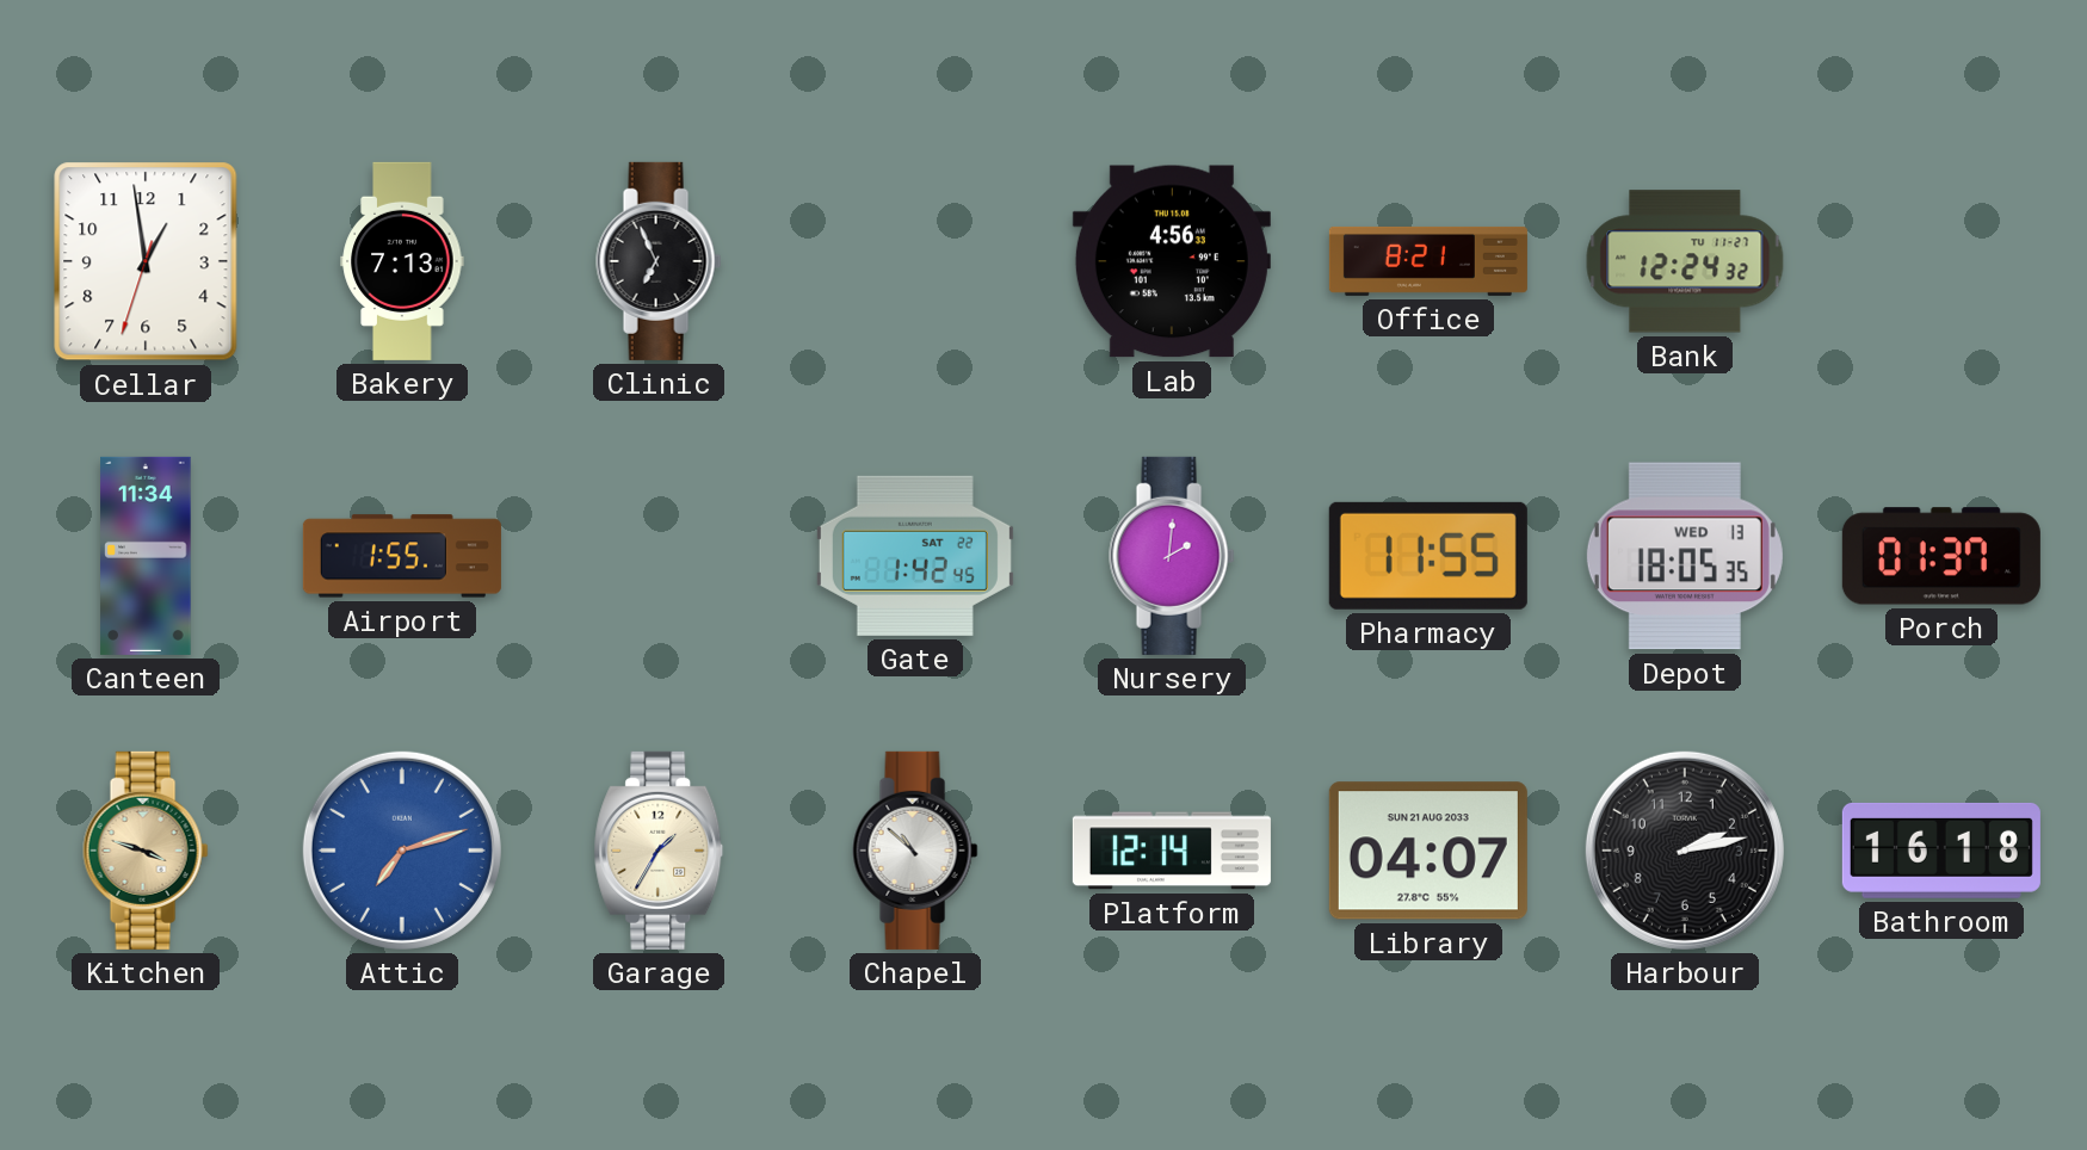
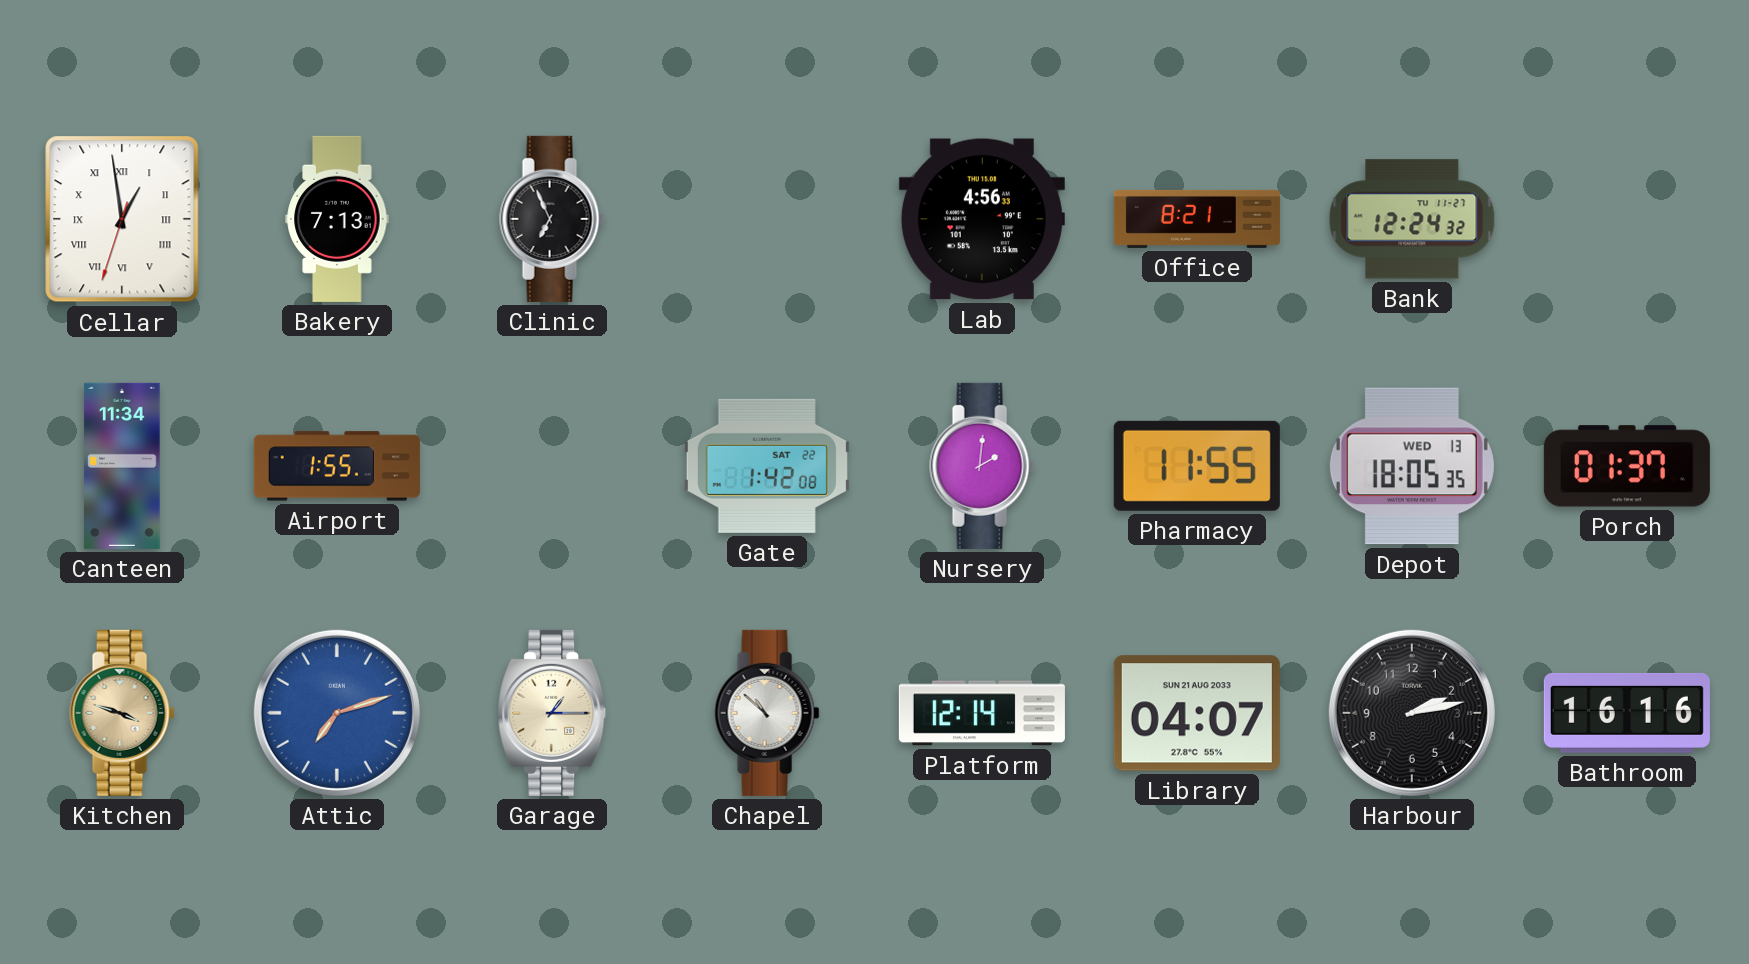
Cellar numerals: Arabic -> Roman (122, 219)
Gate: 1:42:45 -> 1:42:08 (767, 466)
Garage: 1:35 -> 1:15 (552, 713)
Bathroom: 16:18 -> 16:16 (1627, 713)
